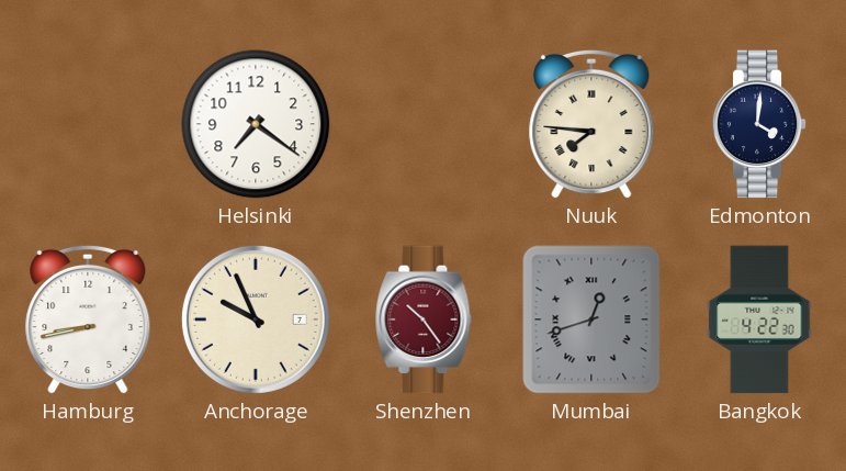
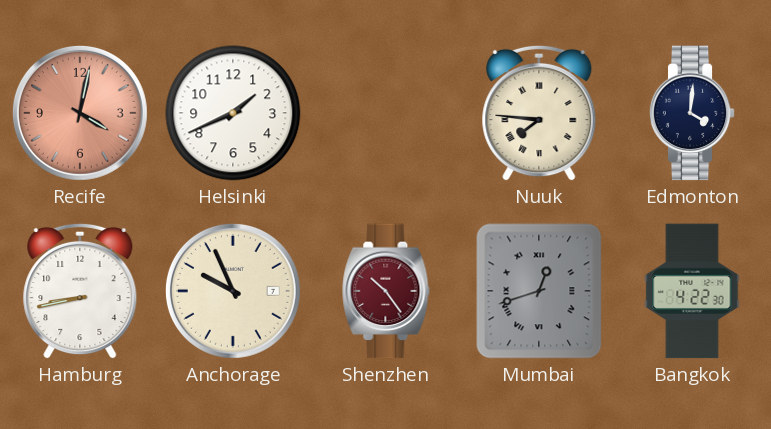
Recife: none -> 4:02 (80, 113)
Helsinki: 7:21 -> 1:41 (233, 113)
